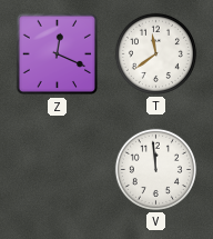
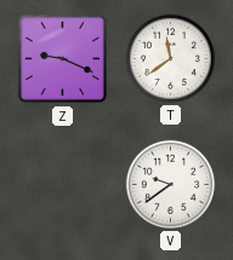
Z: 12:19 -> 9:19 (63, 59)
V: 11:59 -> 9:39 (170, 184)
